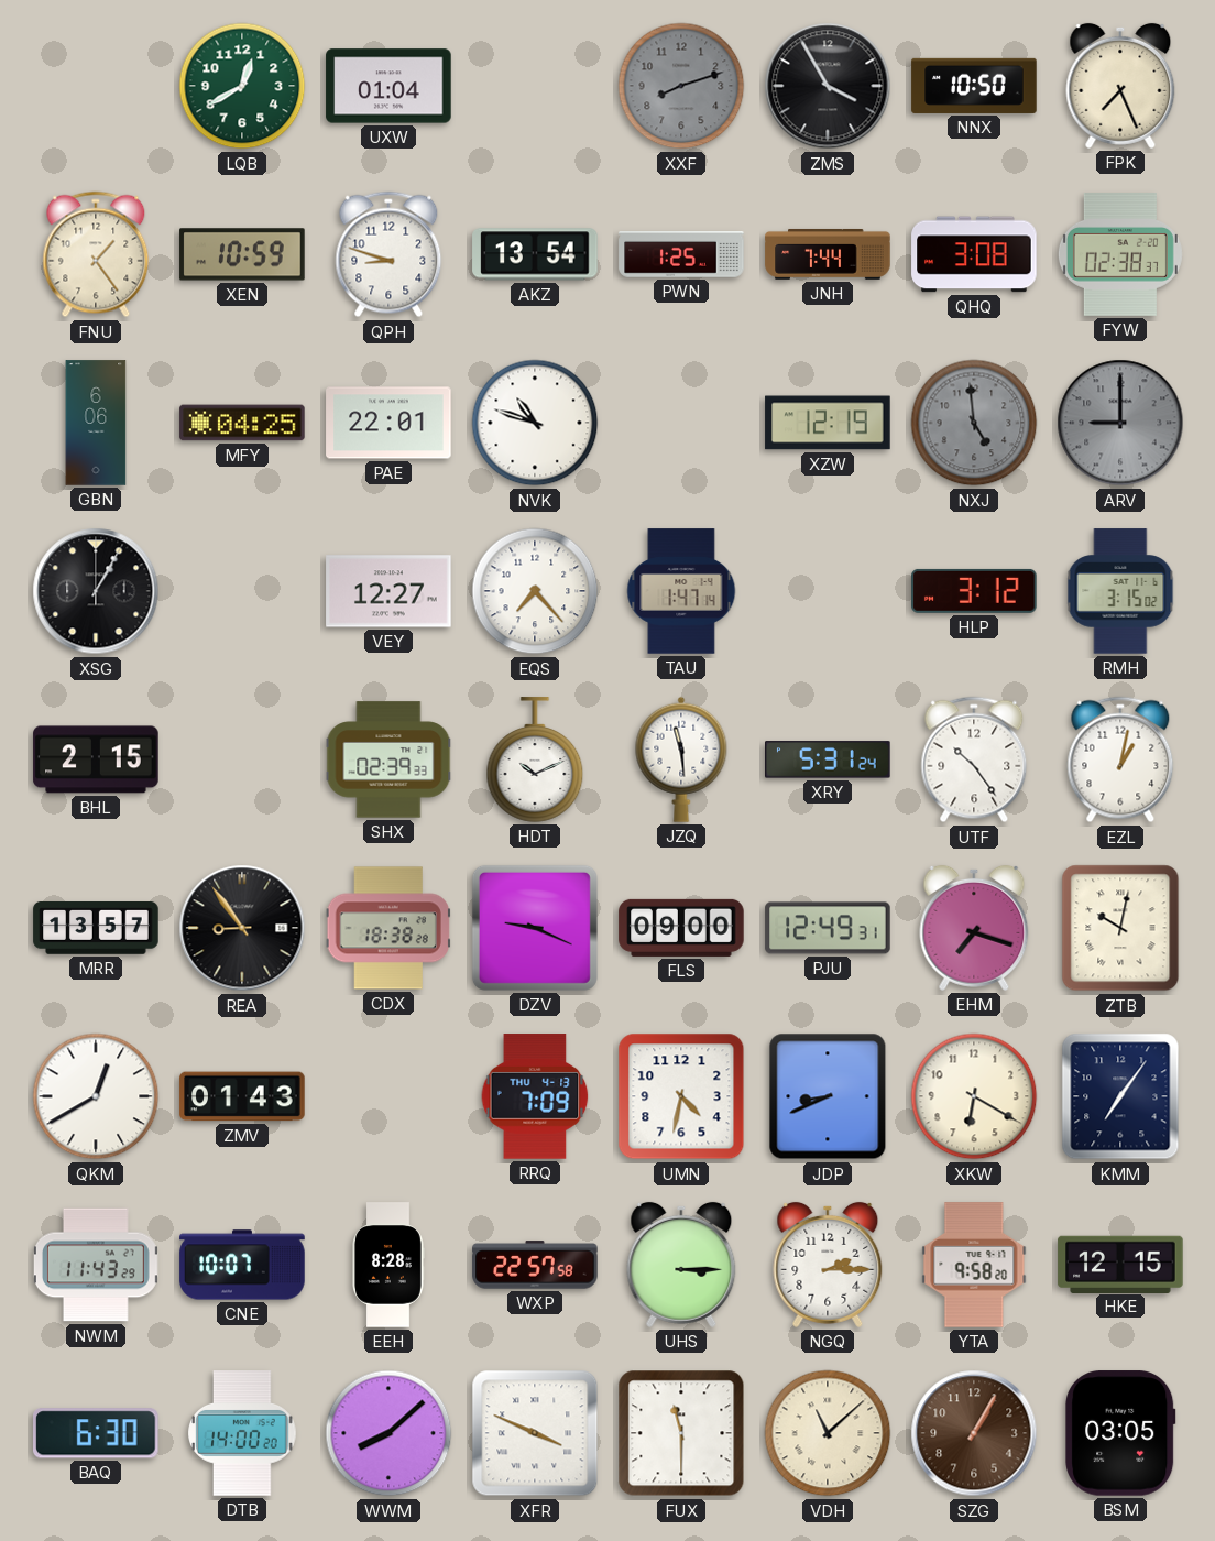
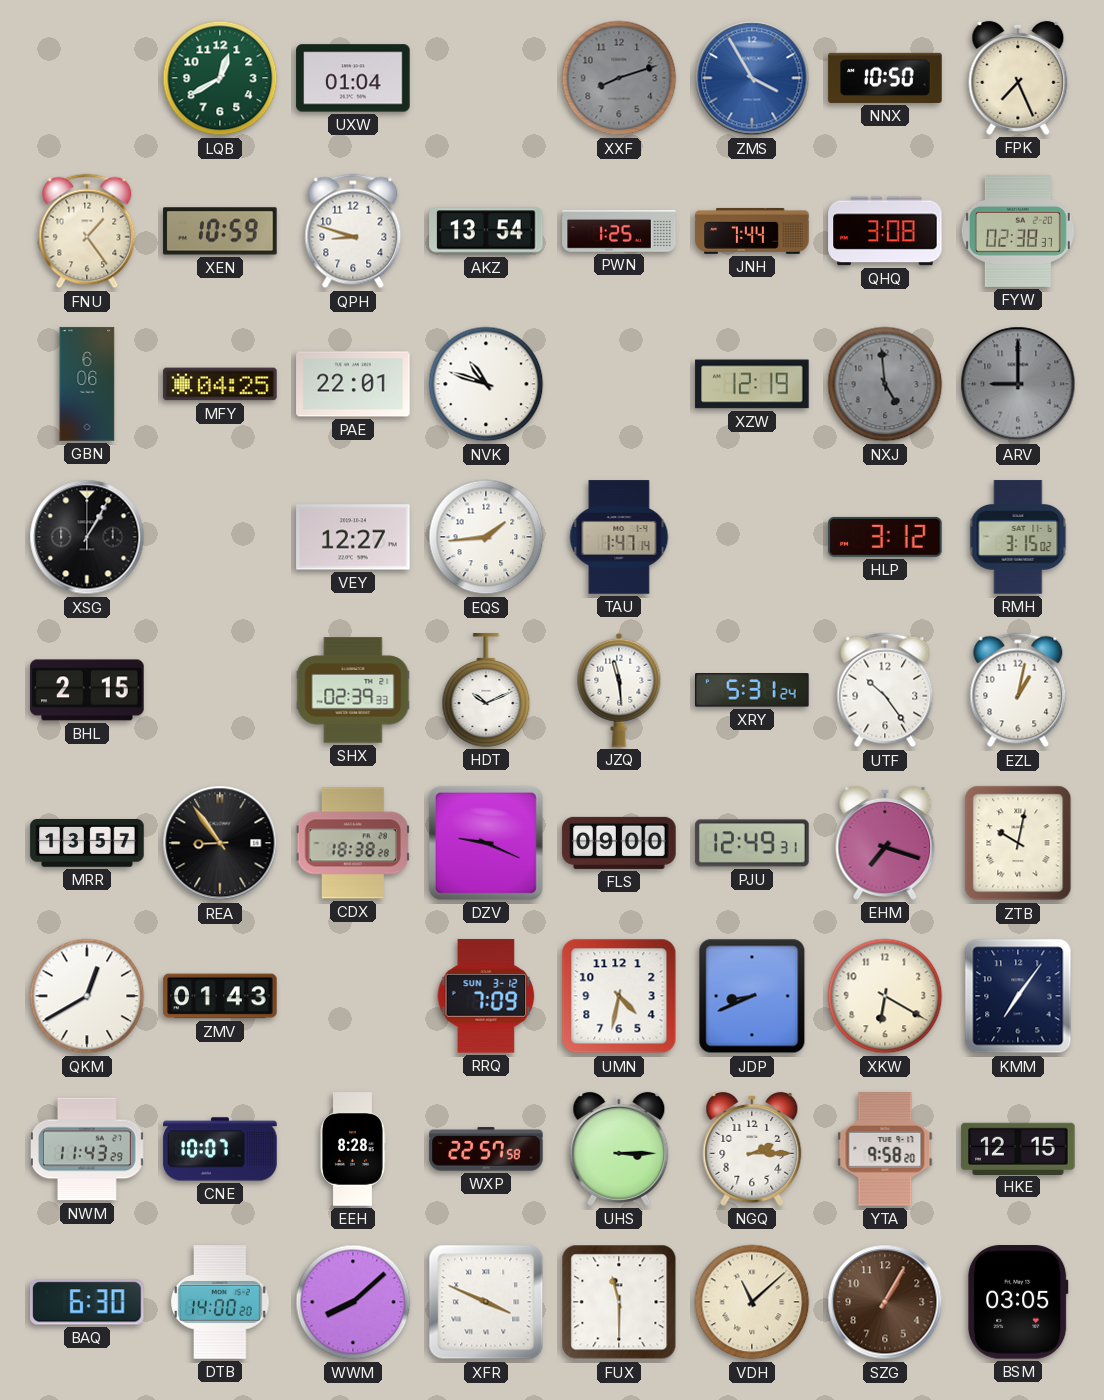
ZMS dial: black -> blue (752, 78)
EQS: 7:23 -> 1:44 (486, 537)
RRQ date: THU 4-13 -> SUN 3-12 (486, 996)
